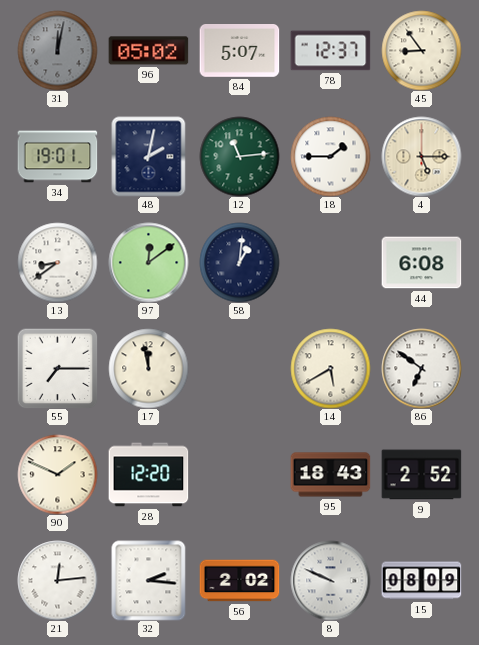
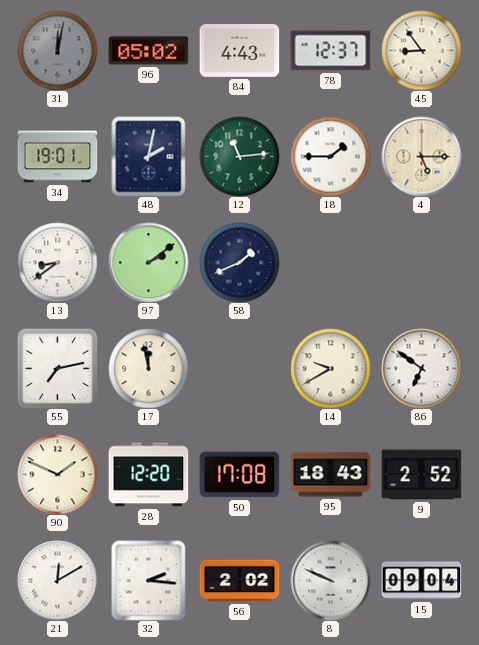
84: 5:07 -> 4:43 (239, 51)
97: 12:09 -> 2:09 (148, 262)
58: 1:01 -> 1:41 (239, 262)
44: 6:08 -> none (421, 263)
55: 7:15 -> 7:13 (57, 368)
14: 5:40 -> 9:40 (330, 368)
50: none -> 17:08 (239, 475)
21: 12:14 -> 12:10 (57, 580)
15: 08:09 -> 09:04 (421, 581)
